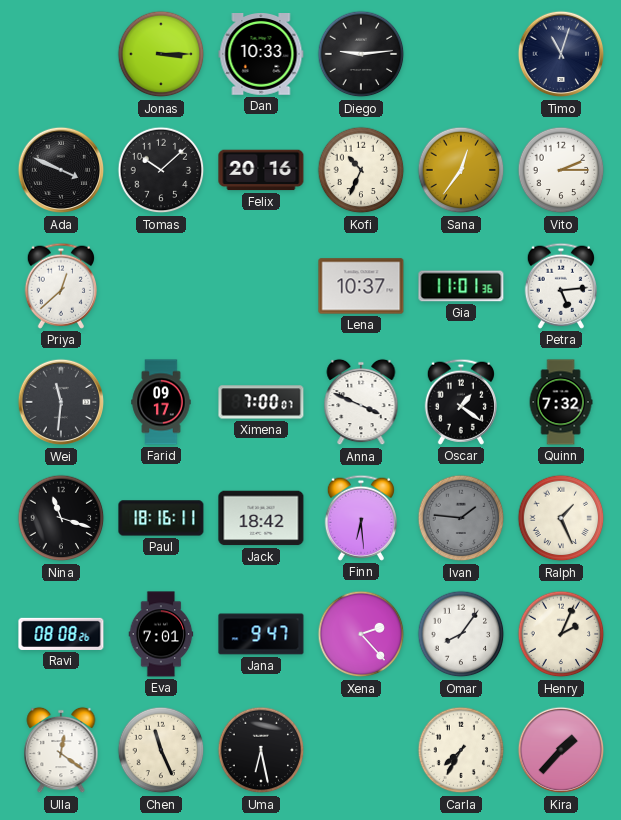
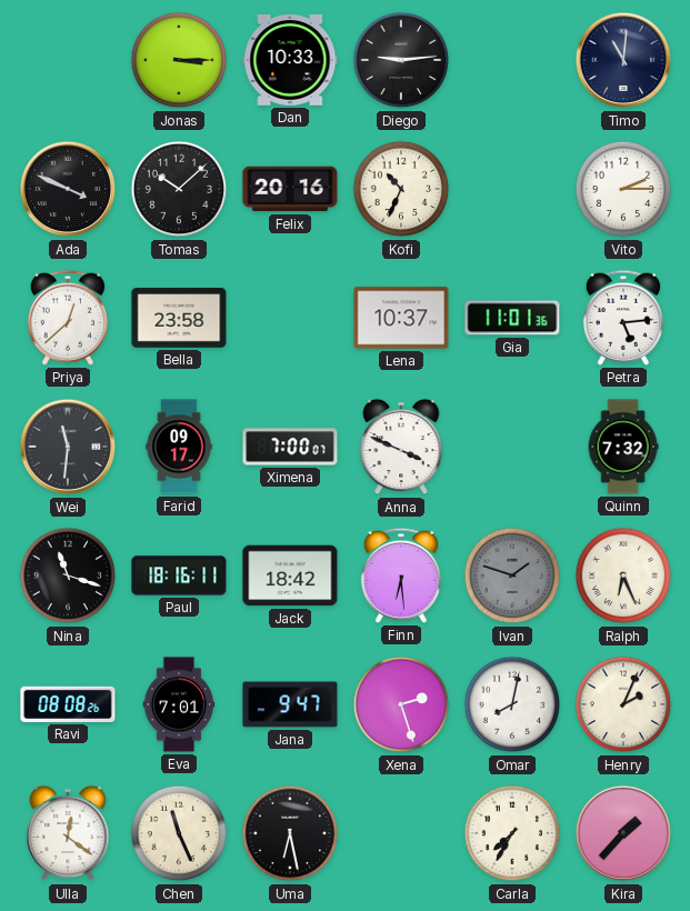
Timo: 11:03 -> 11:01 (623, 60)
Sana: 12:36 -> none (461, 170)
Bella: none -> 23:58 (179, 318)
Oscar: 1:21 -> none (460, 402)
Ivan: 1:46 -> 1:48 (512, 575)
Ralph: 1:26 -> 6:26 (623, 575)
Xena: 2:23 -> 2:27 (401, 704)
Omar: 8:06 -> 8:02 (512, 704)
